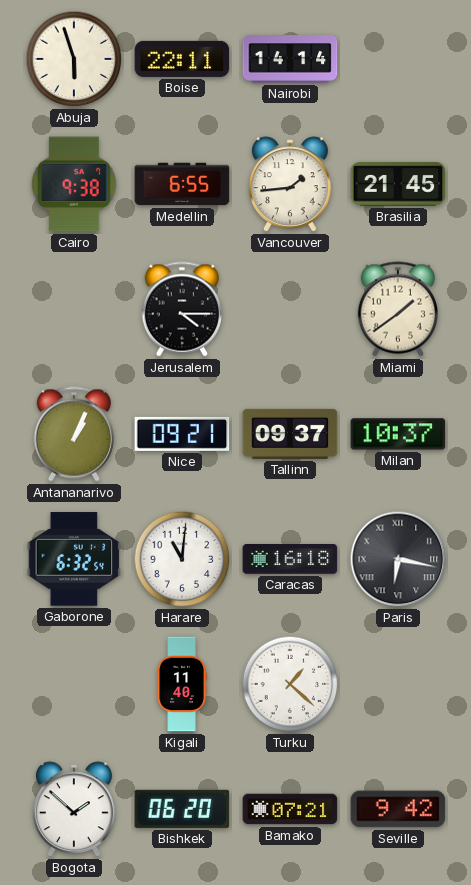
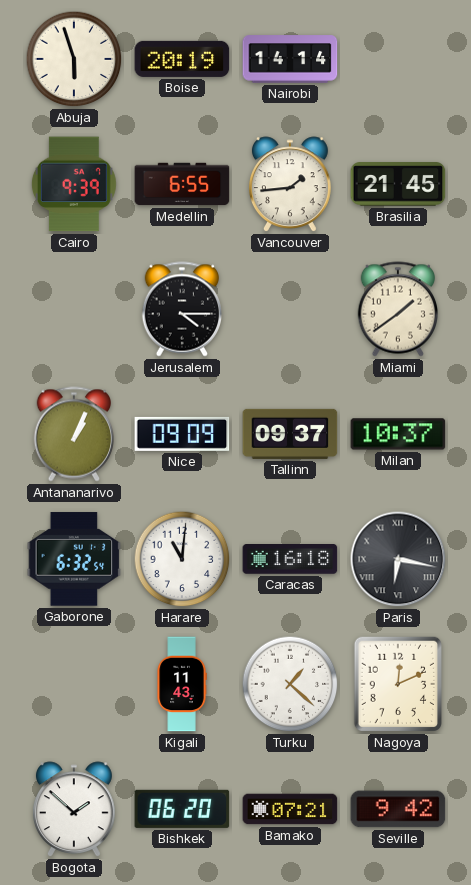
Boise: 22:11 -> 20:19 (182, 59)
Cairo: 9:38 -> 9:39 (74, 184)
Nice: 09:21 -> 09:09 (182, 434)
Kigali: 11:40 -> 11:43 (182, 684)
Nagoya: none -> 12:11 (397, 684)
